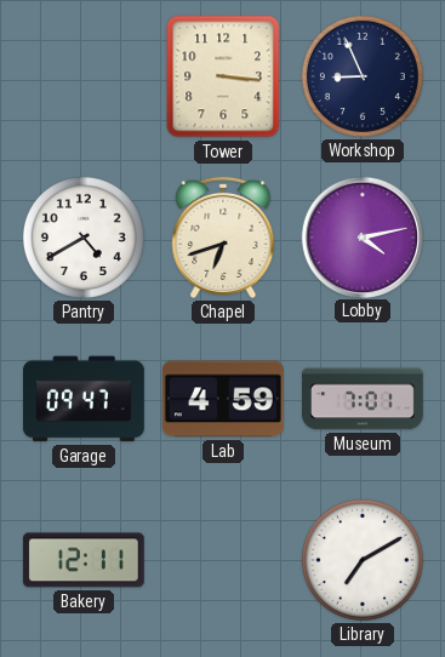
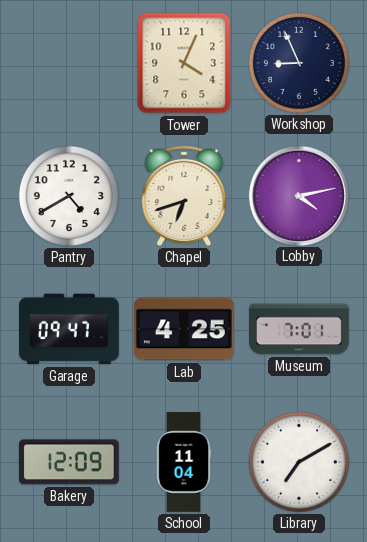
Tower: 3:16 -> 4:04 (184, 63)
Lab: 4:59 -> 4:25 (184, 329)
Bakery: 12:11 -> 12:09 (69, 462)
School: none -> 11:04 (184, 462)
